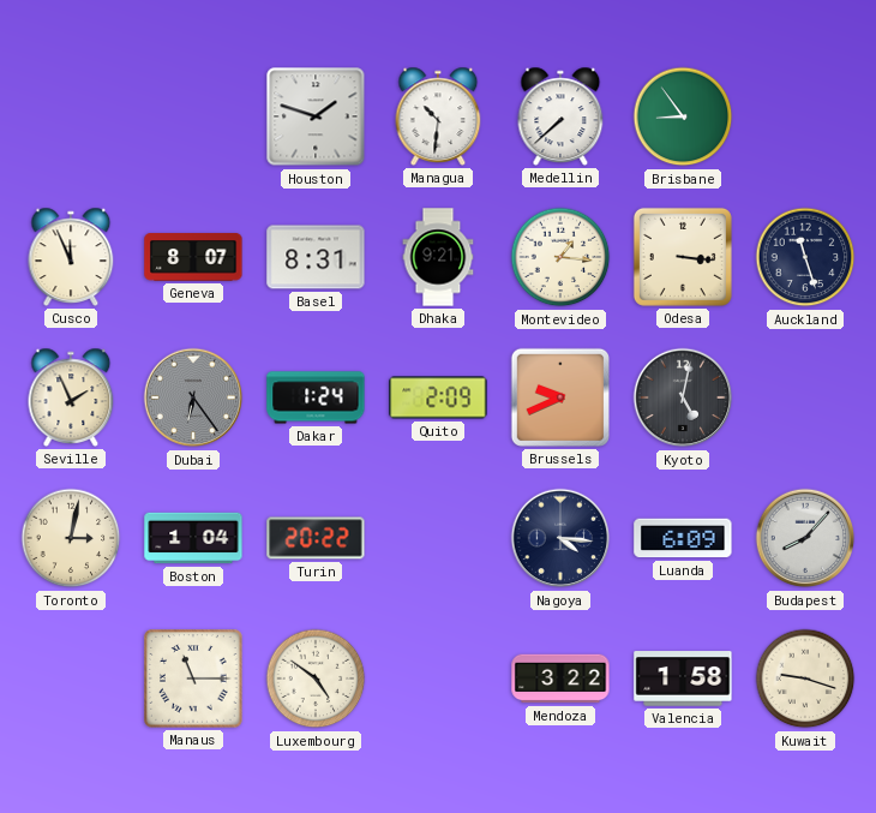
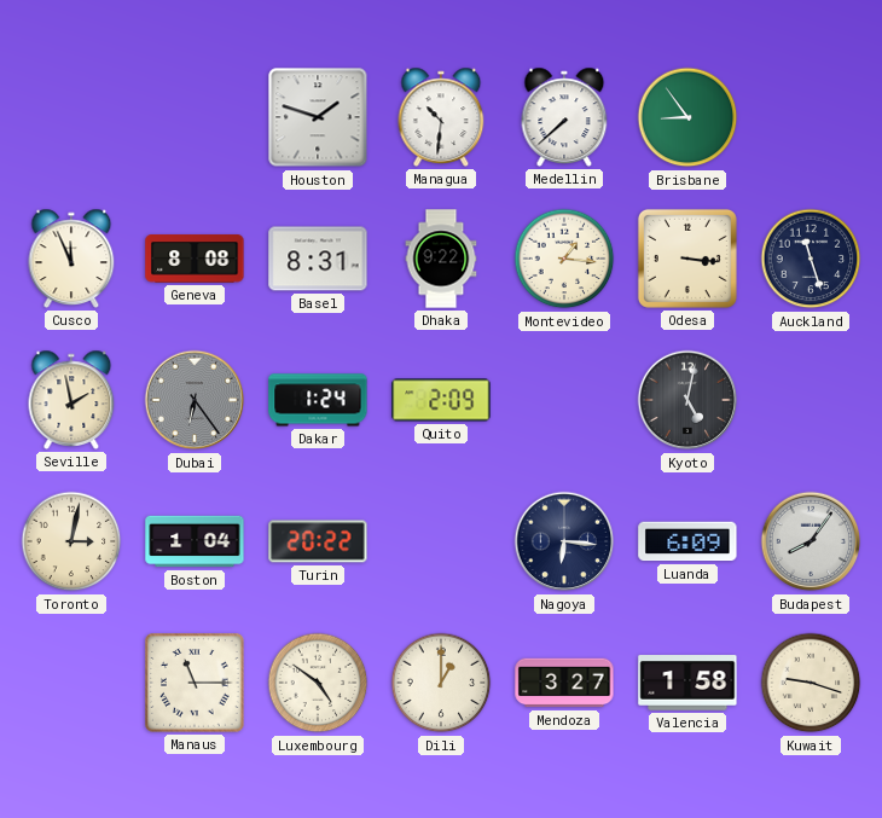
Geneva: 8:07 -> 8:08 (195, 259)
Dhaka: 9:21 -> 9:22 (441, 259)
Seville: 1:56 -> 1:58 (71, 400)
Brussels: 9:41 -> none (560, 397)
Nagoya: 4:16 -> 6:16 (564, 541)
Budapest: 8:07 -> 8:06 (811, 541)
Dili: none -> 1:00 (441, 683)
Mendoza: 3:22 -> 3:27 (564, 683)
